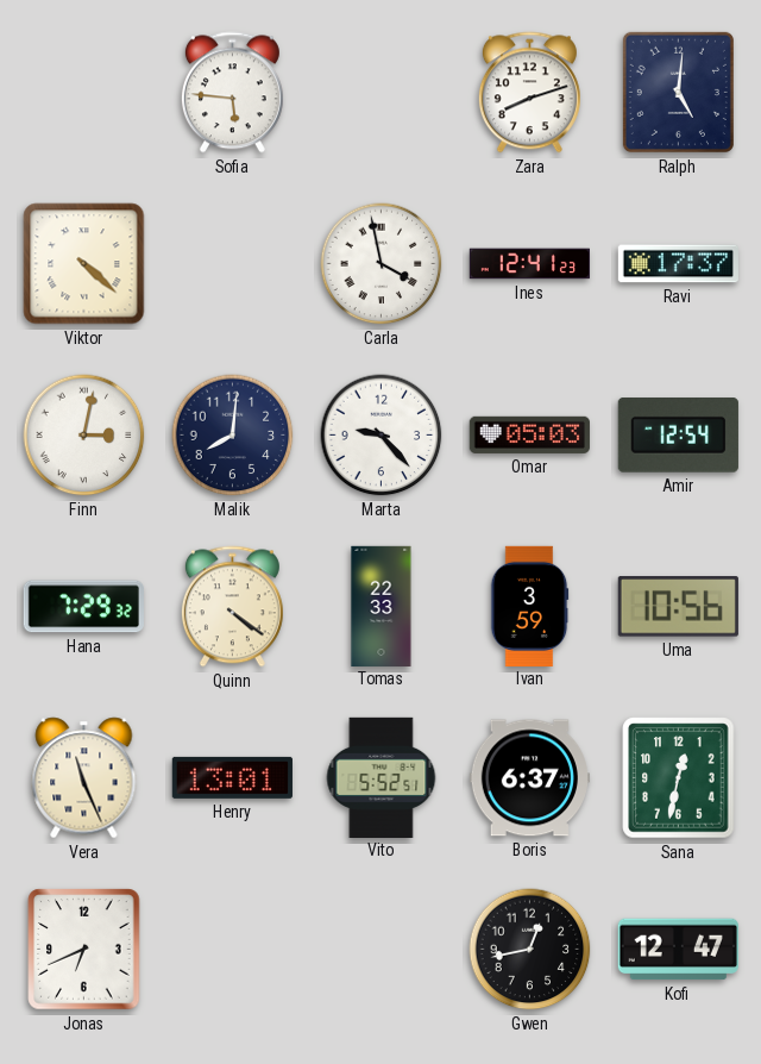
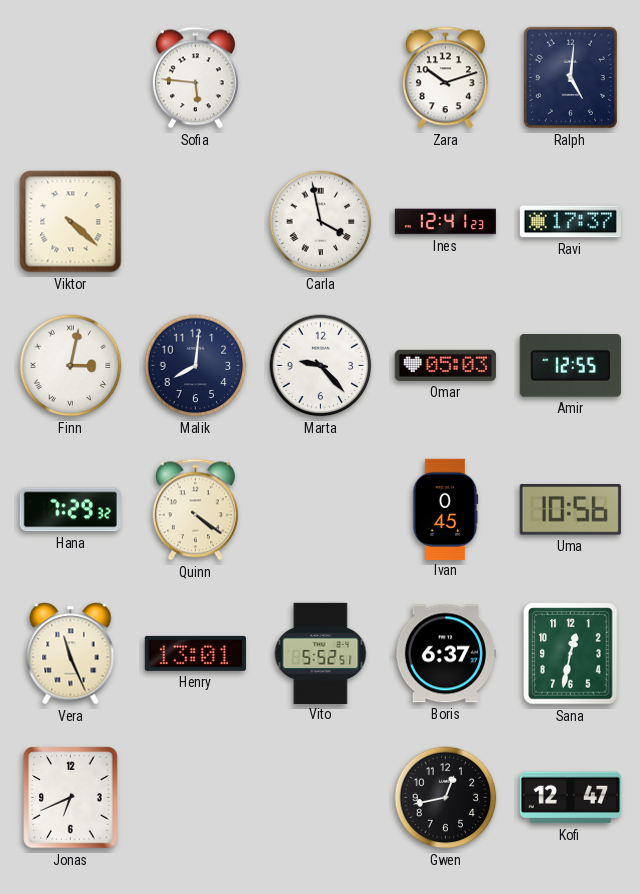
Zara: 8:12 -> 10:12 (445, 78)
Amir: 12:54 -> 12:55 (570, 366)
Tomas: 22:33 -> none (382, 606)
Ivan: 3:59 -> 0:45 (445, 509)
